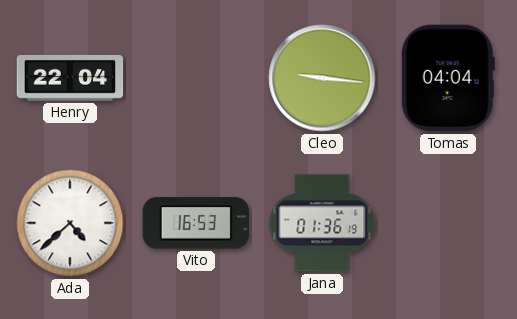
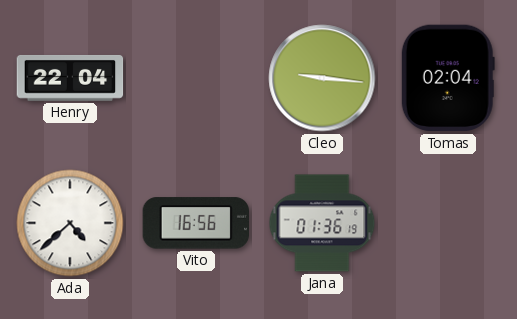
Tomas: 04:04 -> 02:04 (448, 78)
Vito: 16:53 -> 16:56 (195, 223)
